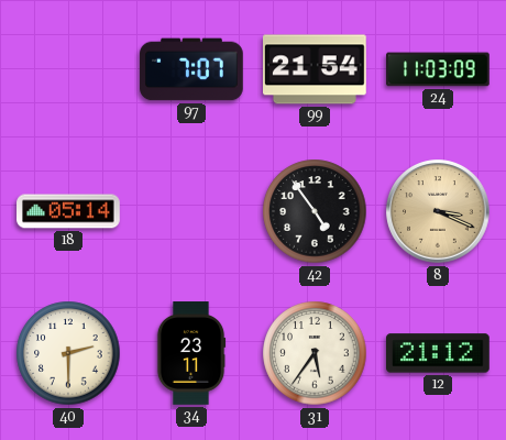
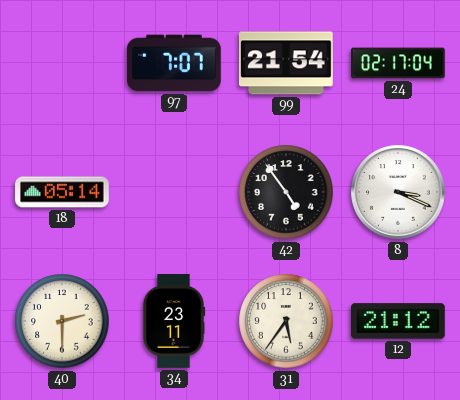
24: 11:03 -> 02:17 (398, 63)
8 dial: champagne -> white (398, 192)
